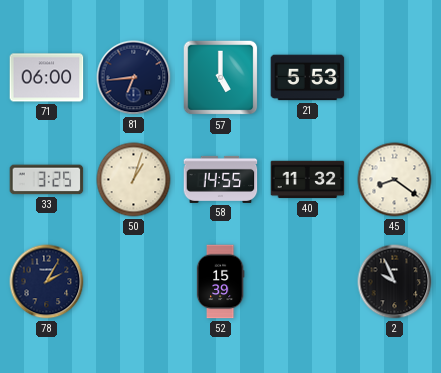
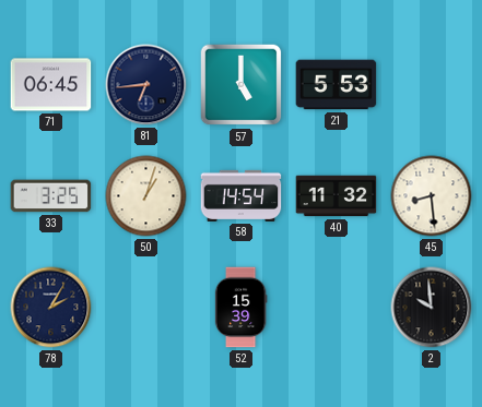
71: 06:00 -> 06:45 (51, 85)
58: 14:55 -> 14:54 (242, 195)
45: 8:21 -> 8:29 (432, 196)
2: 9:56 -> 9:59 (432, 308)
